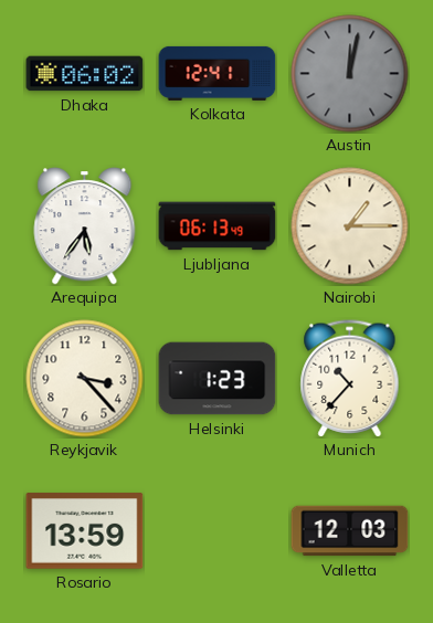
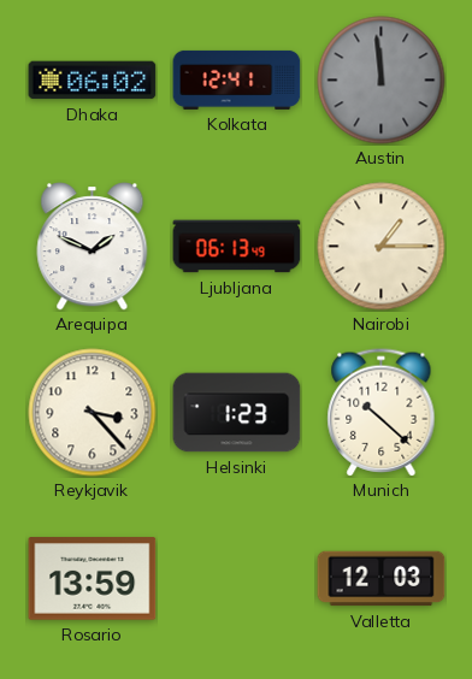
Austin: 12:02 -> 11:59 (382, 81)
Arequipa: 5:36 -> 1:49 (93, 247)
Munich: 10:37 -> 10:22 (382, 413)
